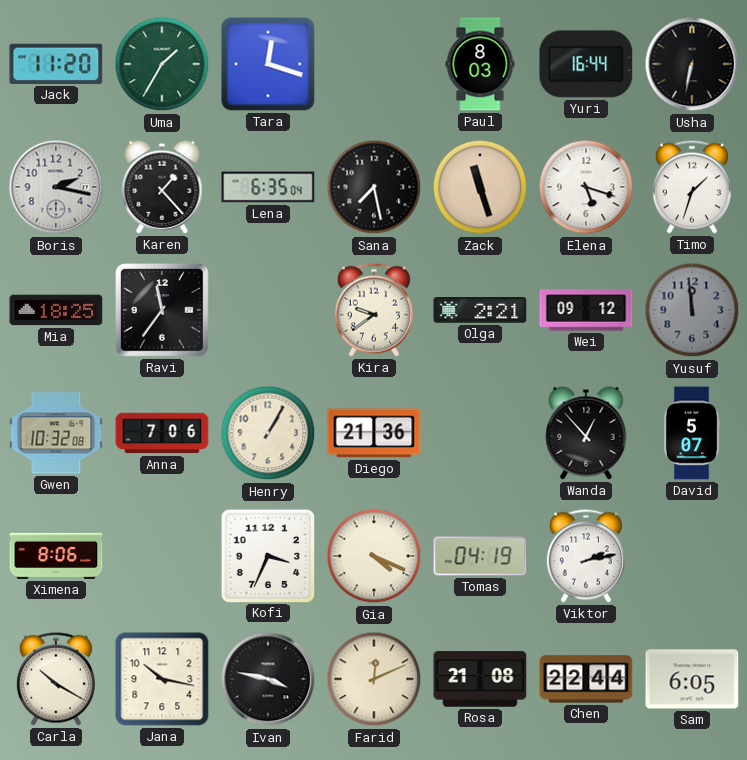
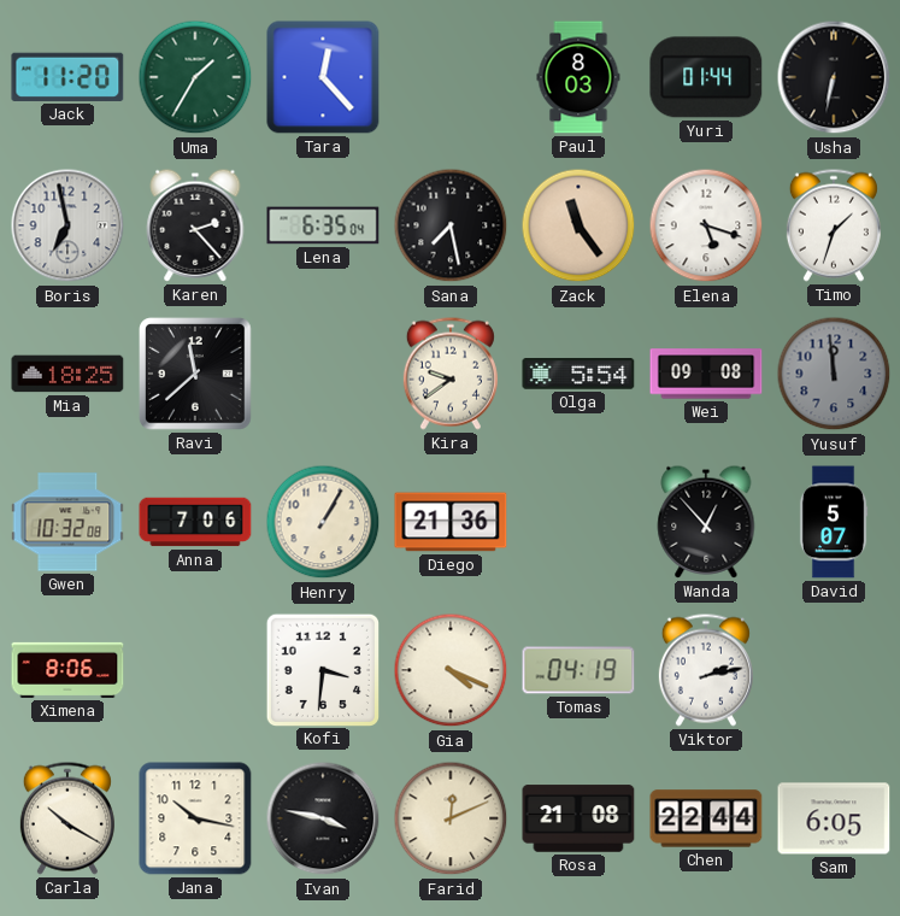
Tara: 12:18 -> 12:23 (323, 77)
Yuri: 16:44 -> 01:44 (706, 77)
Boris: 2:17 -> 6:58 (67, 225)
Karen: 1:23 -> 2:23 (195, 225)
Zack: 11:27 -> 11:24 (578, 225)
Ravi: 11:36 -> 11:38 (195, 374)
Olga: 2:21 -> 5:54 (578, 374)
Wei: 09:12 -> 09:08 (706, 374)
Kofi: 3:34 -> 3:31 (322, 669)
